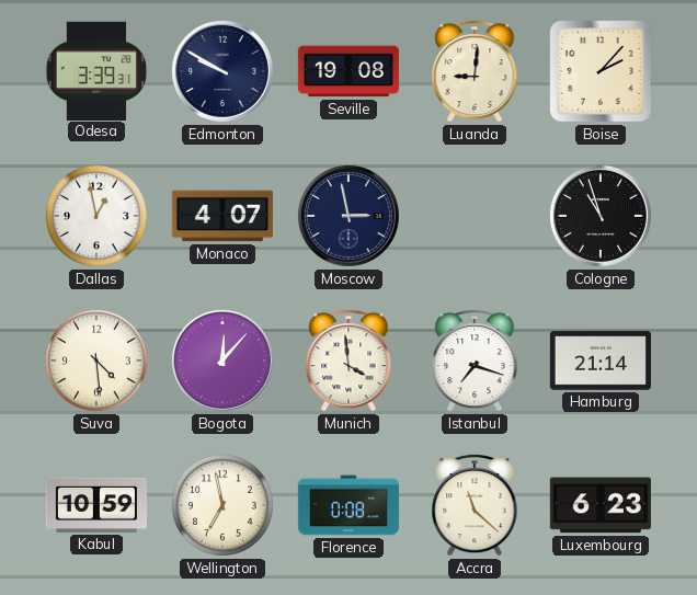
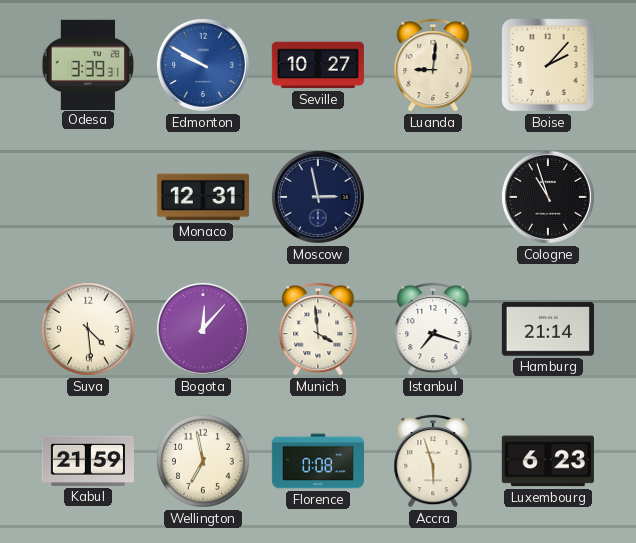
Edmonton dial: navy -> blue (203, 65)
Seville: 19:08 -> 10:27 (318, 65)
Dallas: 12:58 -> none (96, 216)
Monaco: 4:07 -> 12:31 (203, 197)
Kabul: 10:59 -> 21:59 (88, 461)
Accra: 11:22 -> 5:57 (433, 461)
